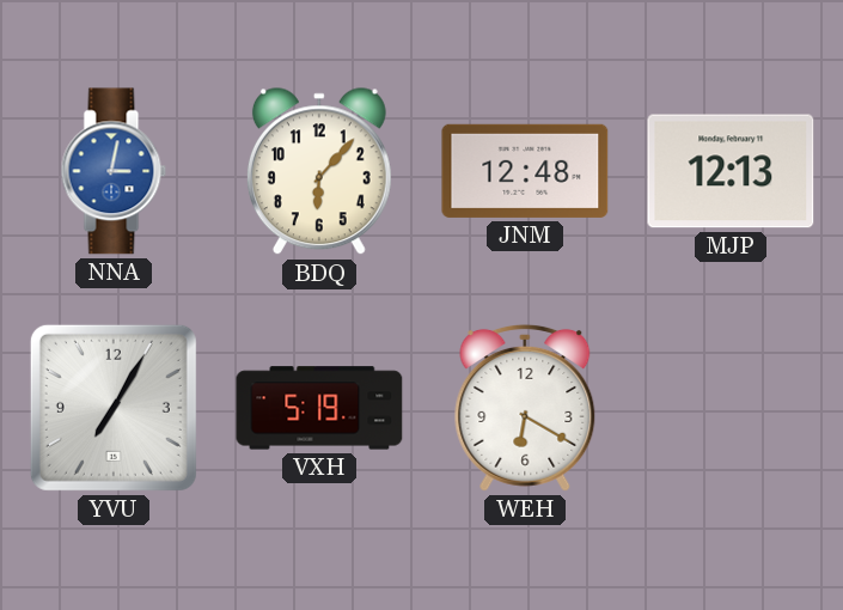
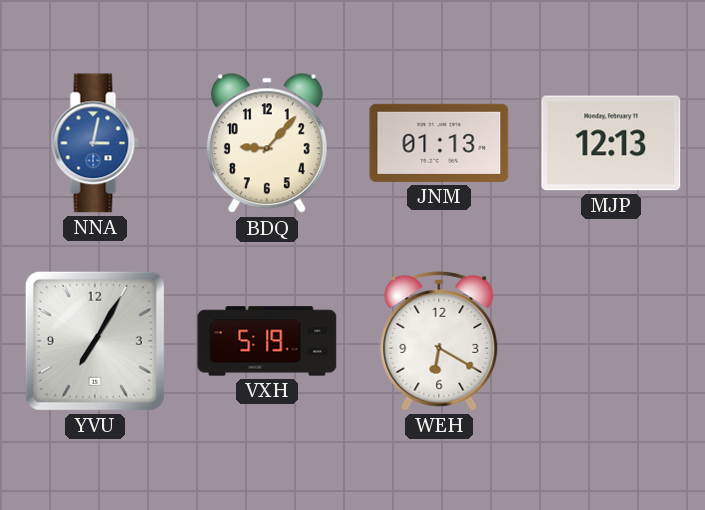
BDQ: 6:07 -> 9:07 (267, 144)
JNM: 12:48 -> 01:13 (439, 143)
